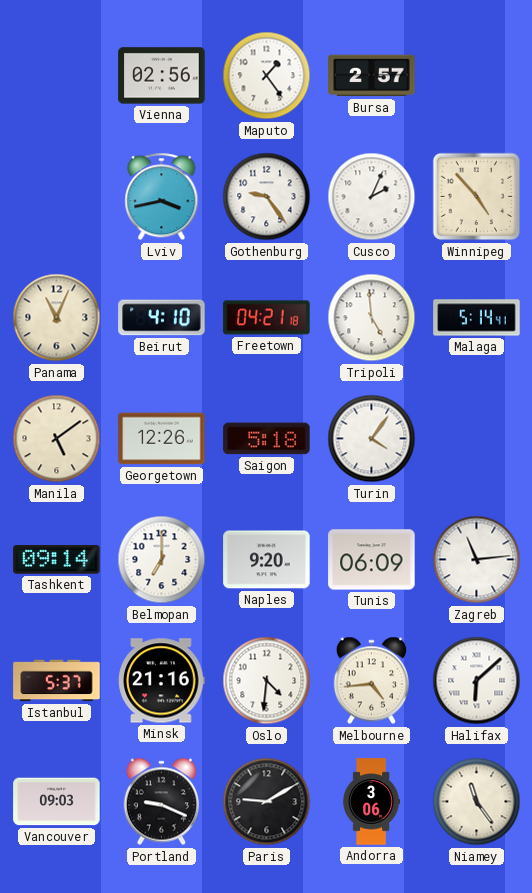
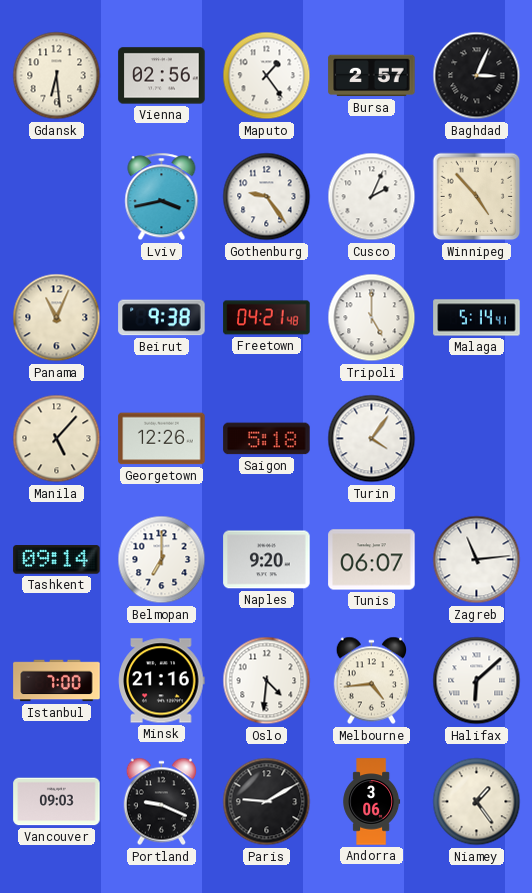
Gdansk: none -> 6:29 (57, 76)
Baghdad: none -> 3:04 (477, 76)
Beirut: 4:10 -> 9:38 (162, 318)
Freetown: 04:21:18 -> 04:21:48 (267, 318)
Tripoli: 4:59 -> 5:00 (372, 318)
Manila: 5:09 -> 5:07 (57, 439)
Tunis: 06:09 -> 06:07 (372, 560)
Istanbul: 5:37 -> 7:00 (57, 681)
Niamey: 11:24 -> 1:24 (477, 802)
